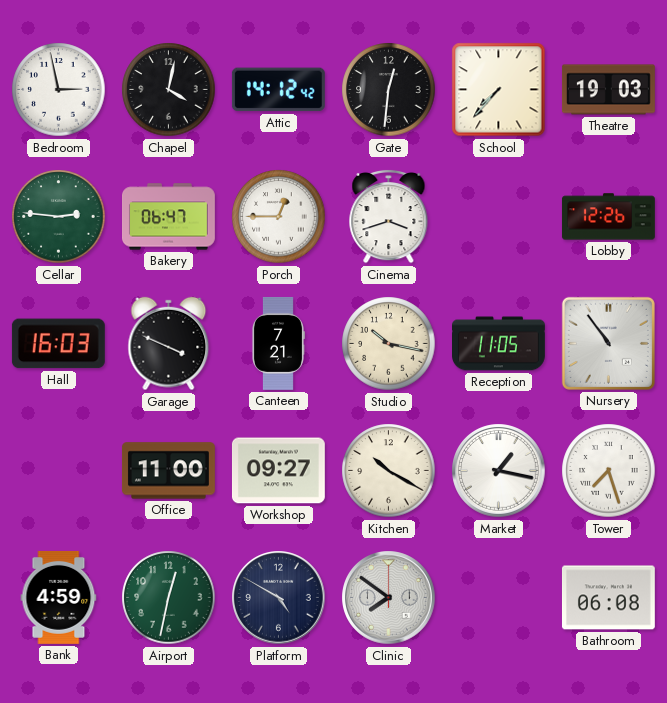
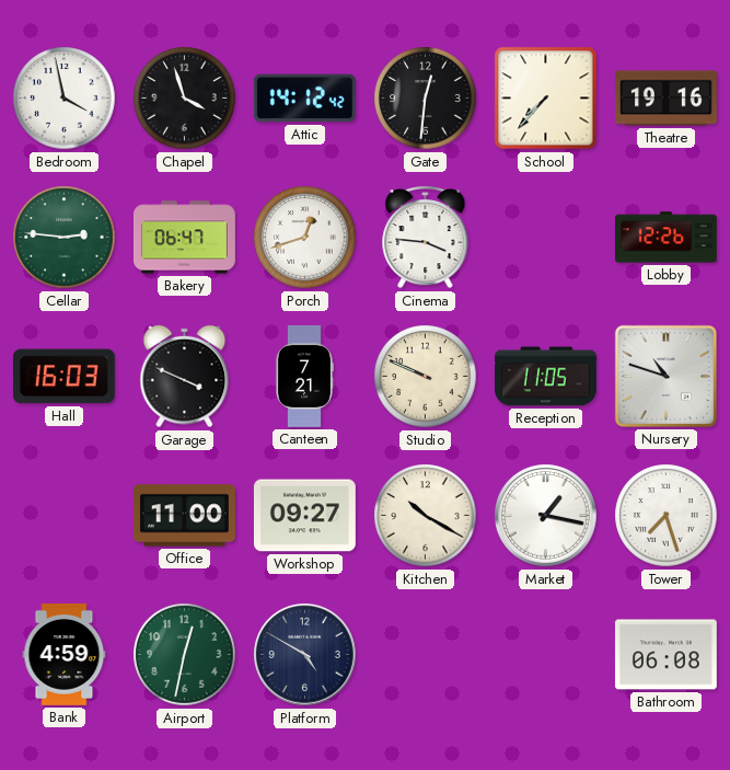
Bedroom: 2:58 -> 3:58 (65, 99)
Chapel: 4:02 -> 3:57 (185, 99)
Theatre: 19:03 -> 19:16 (667, 99)
Porch: 12:45 -> 12:42 (305, 238)
Cinema: 3:42 -> 3:46 (426, 237)
Studio: 10:17 -> 9:49 (426, 377)
Nursery: 10:54 -> 10:48 (665, 376)
Clinic: 7:51 -> none (389, 598)
